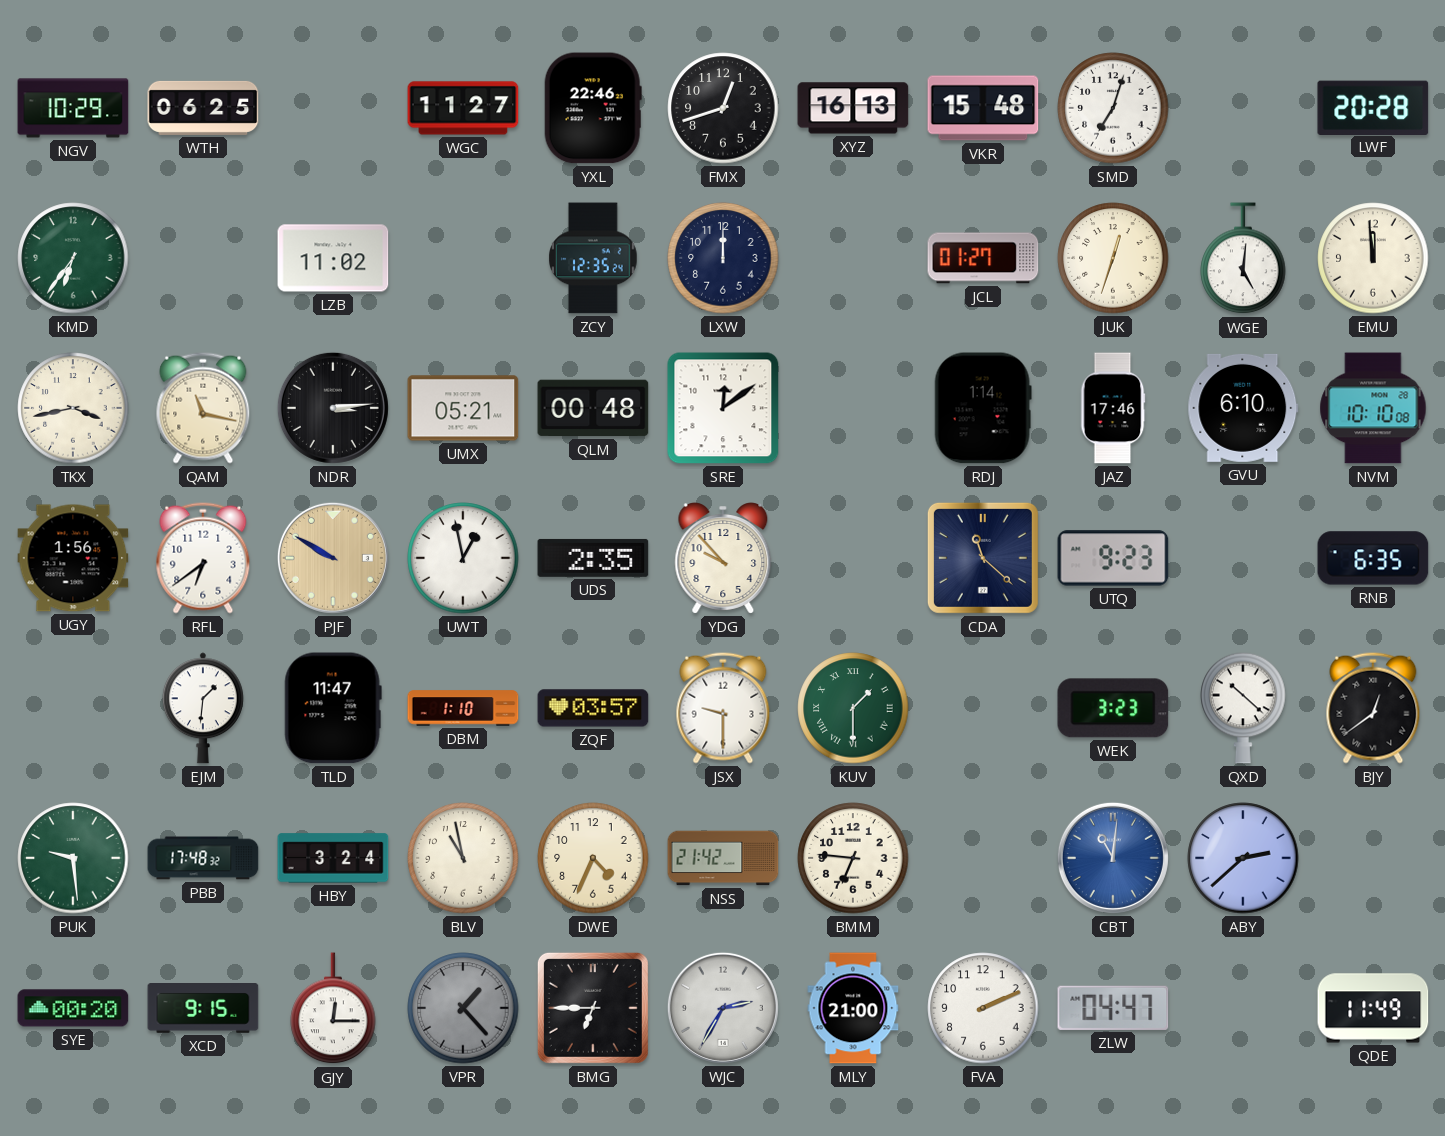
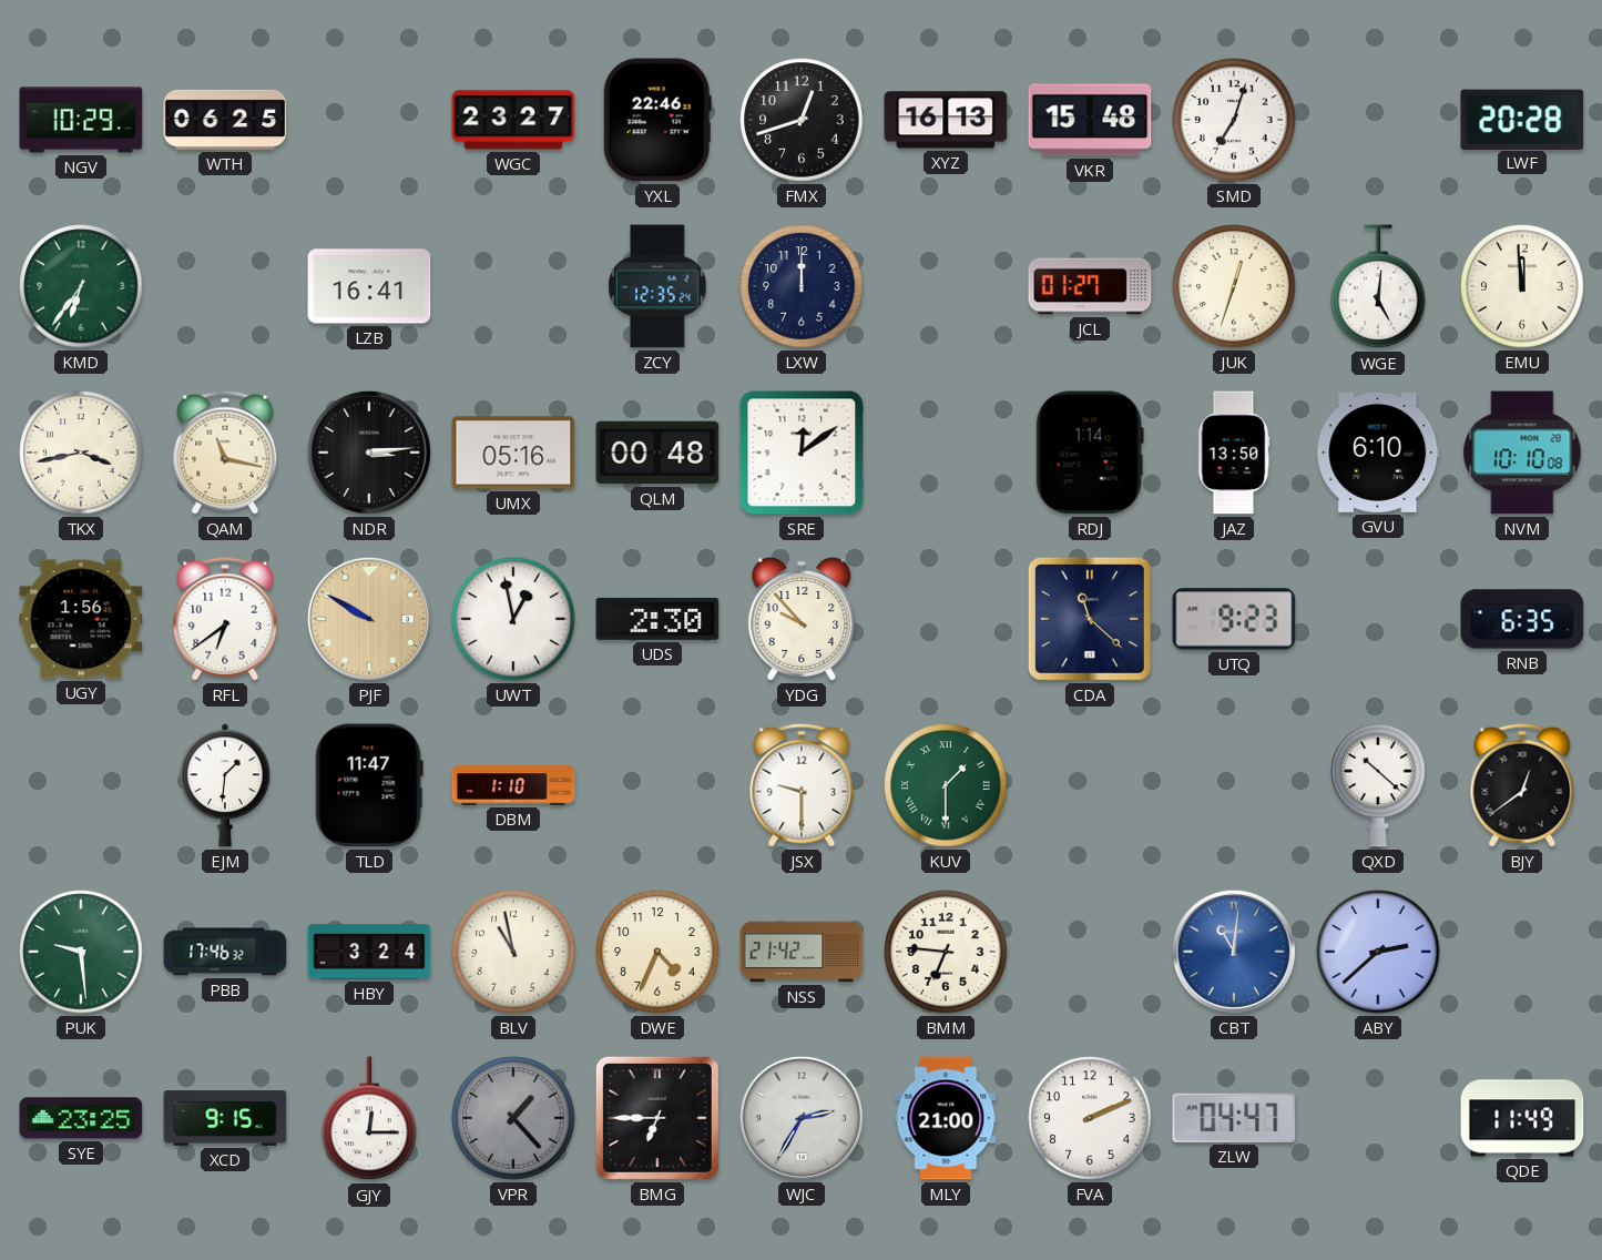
WGC: 11:27 -> 23:27 (513, 120)
LZB: 11:02 -> 16:41 (369, 286)
UMX: 05:21 -> 05:16 (513, 453)
JAZ: 17:46 -> 13:50 (1234, 453)
UDS: 2:35 -> 2:30 (657, 619)
ZQF: 03:57 -> none (593, 708)
WEK: 3:23 -> none (1113, 708)
PBB: 17:48 -> 17:46 (225, 952)
SYE: 00:20 -> 23:25 (81, 1118)
